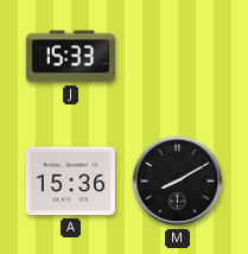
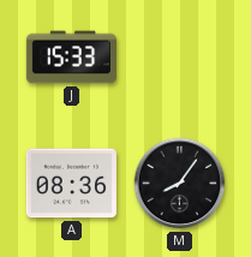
A: 15:36 -> 08:36 (71, 184)
M: 8:10 -> 8:06 (180, 184)
